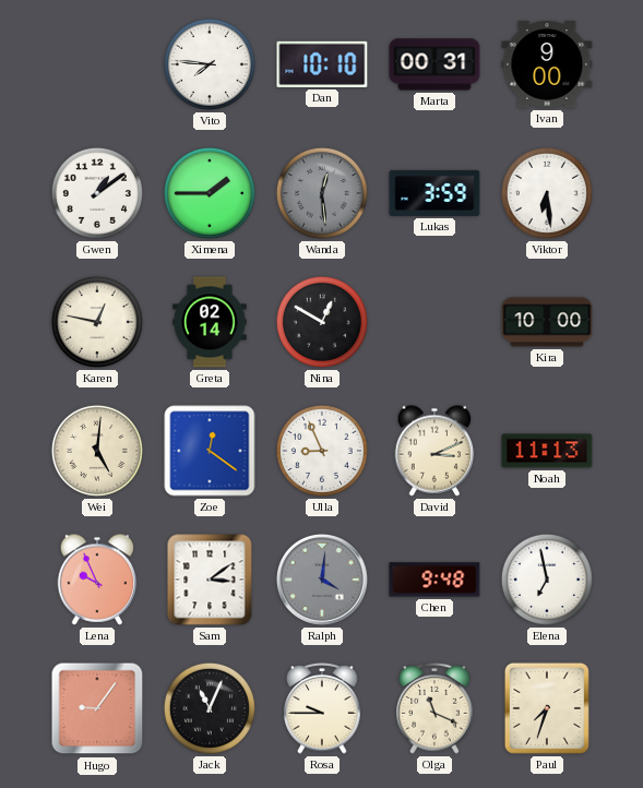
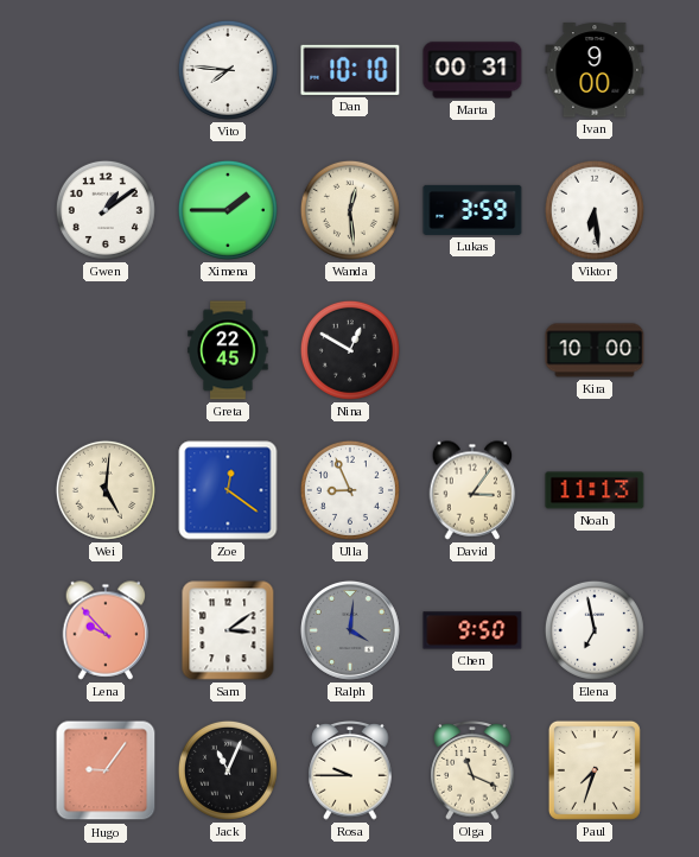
Wanda dial: grey -> cream (350, 210)
Karen: 12:47 -> none (97, 322)
Greta: 02:14 -> 22:45 (228, 350)
David: 3:11 -> 3:06 (472, 490)
Lena: 9:56 -> 9:53 (106, 630)
Chen: 9:48 -> 9:50 (472, 630)
